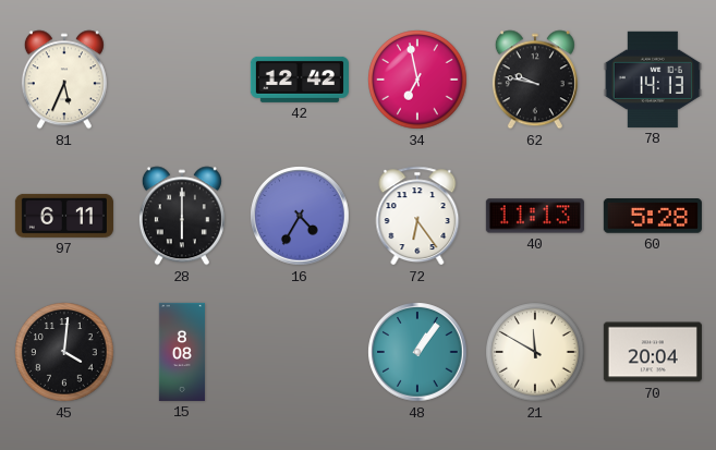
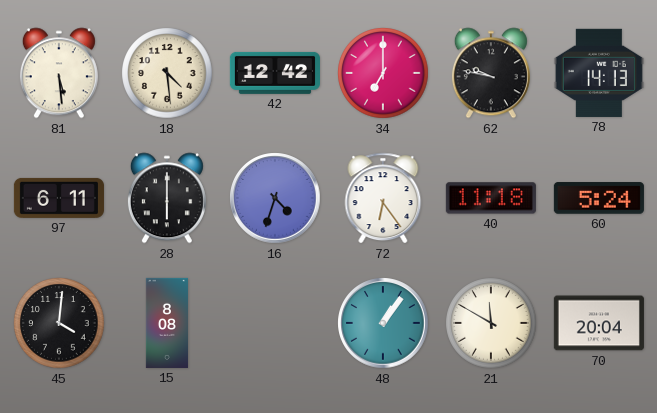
81: 5:34 -> 5:29 (59, 73)
18: none -> 4:29 (167, 73)
34: 6:58 -> 7:00 (383, 73)
16: 4:35 -> 4:33 (275, 198)
40: 11:13 -> 11:18 (491, 198)
60: 5:28 -> 5:24 (599, 198)
